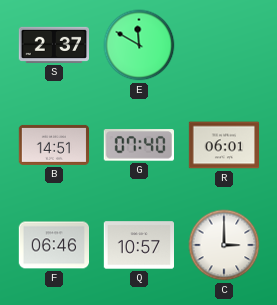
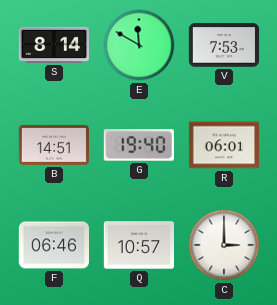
S: 2:37 -> 8:14 (53, 45)
V: none -> 7:53 (224, 45)
G: 07:40 -> 19:40 (139, 145)
